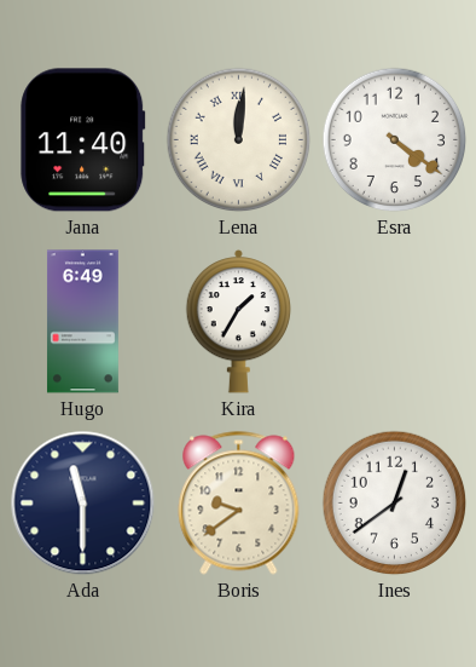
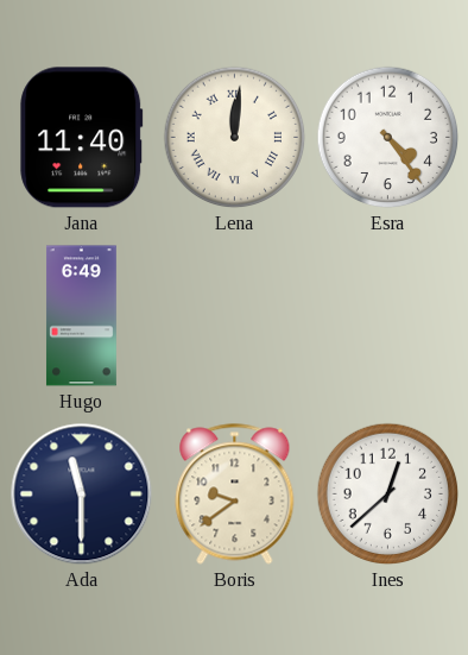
Esra: 4:21 -> 4:24 (388, 138)
Kira: 1:35 -> none (239, 322)
Ines: 12:39 -> 12:38 (388, 495)
